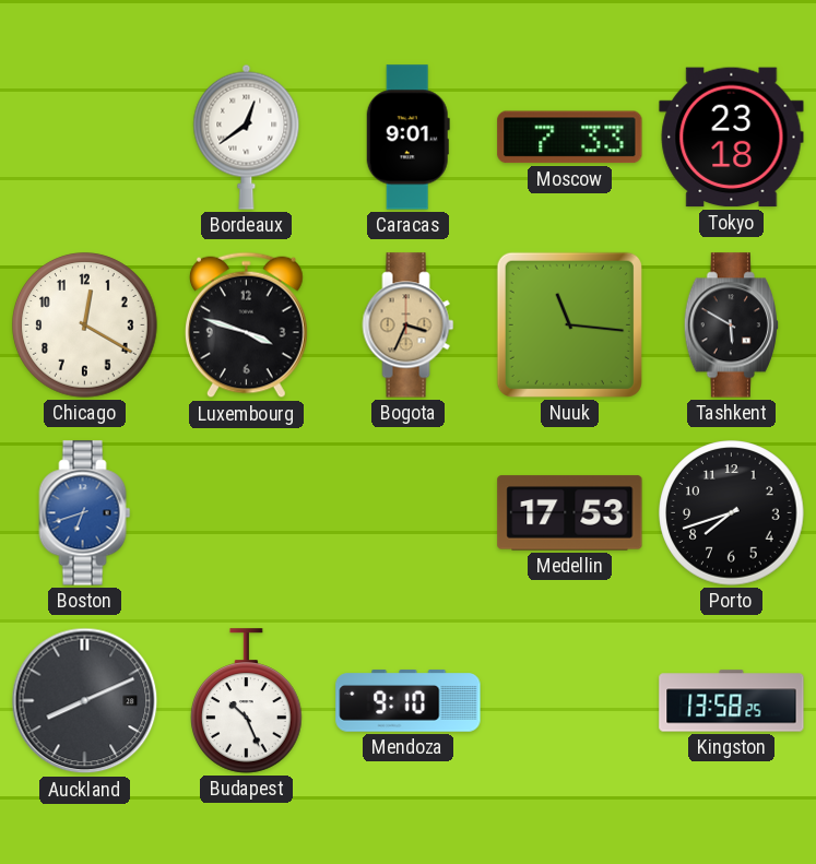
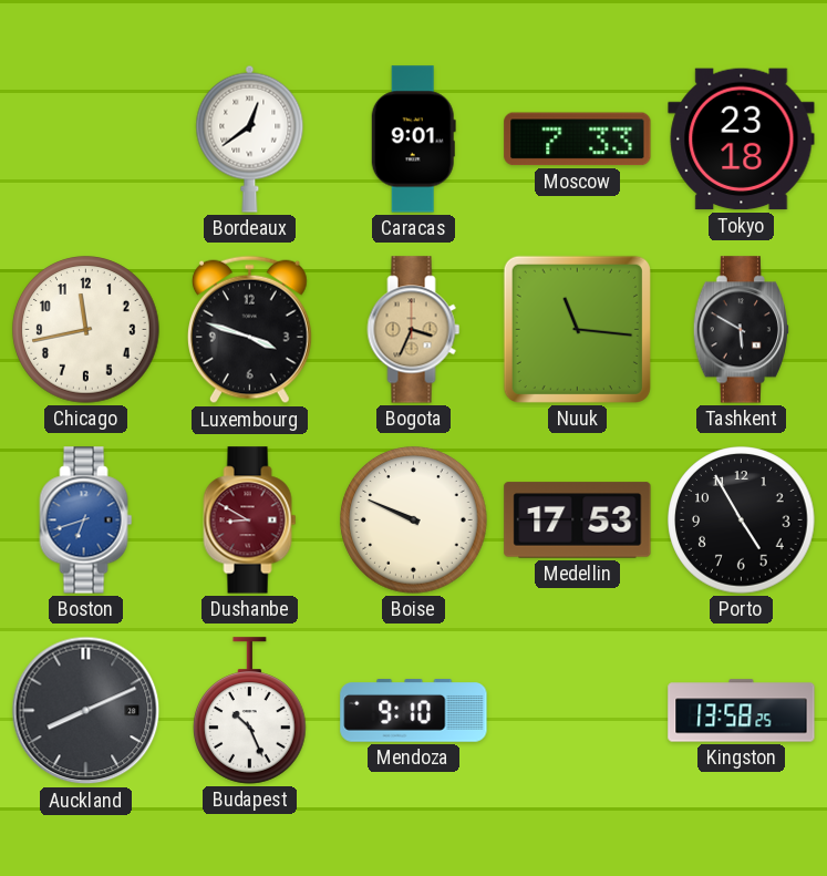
Chicago: 12:20 -> 11:43 (86, 330)
Dushanbe: none -> 8:50 (250, 521)
Boise: none -> 9:49 (414, 521)
Porto: 7:42 -> 4:55 (742, 521)
